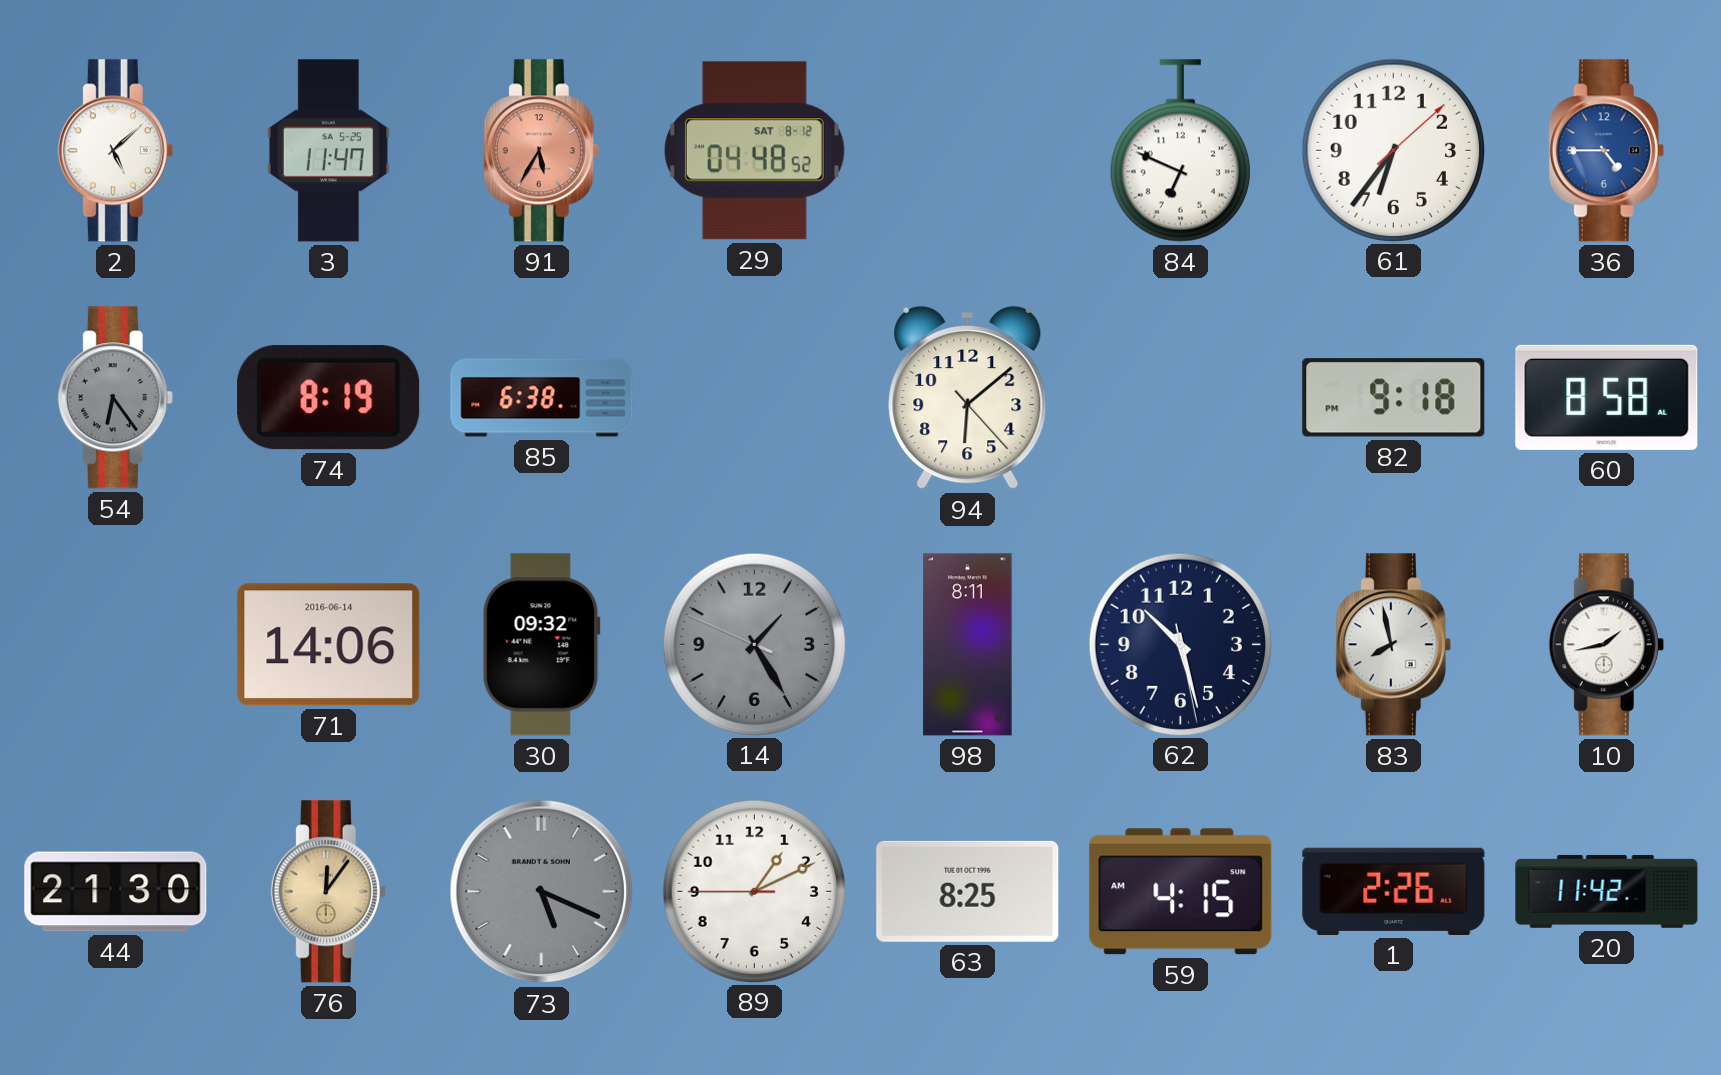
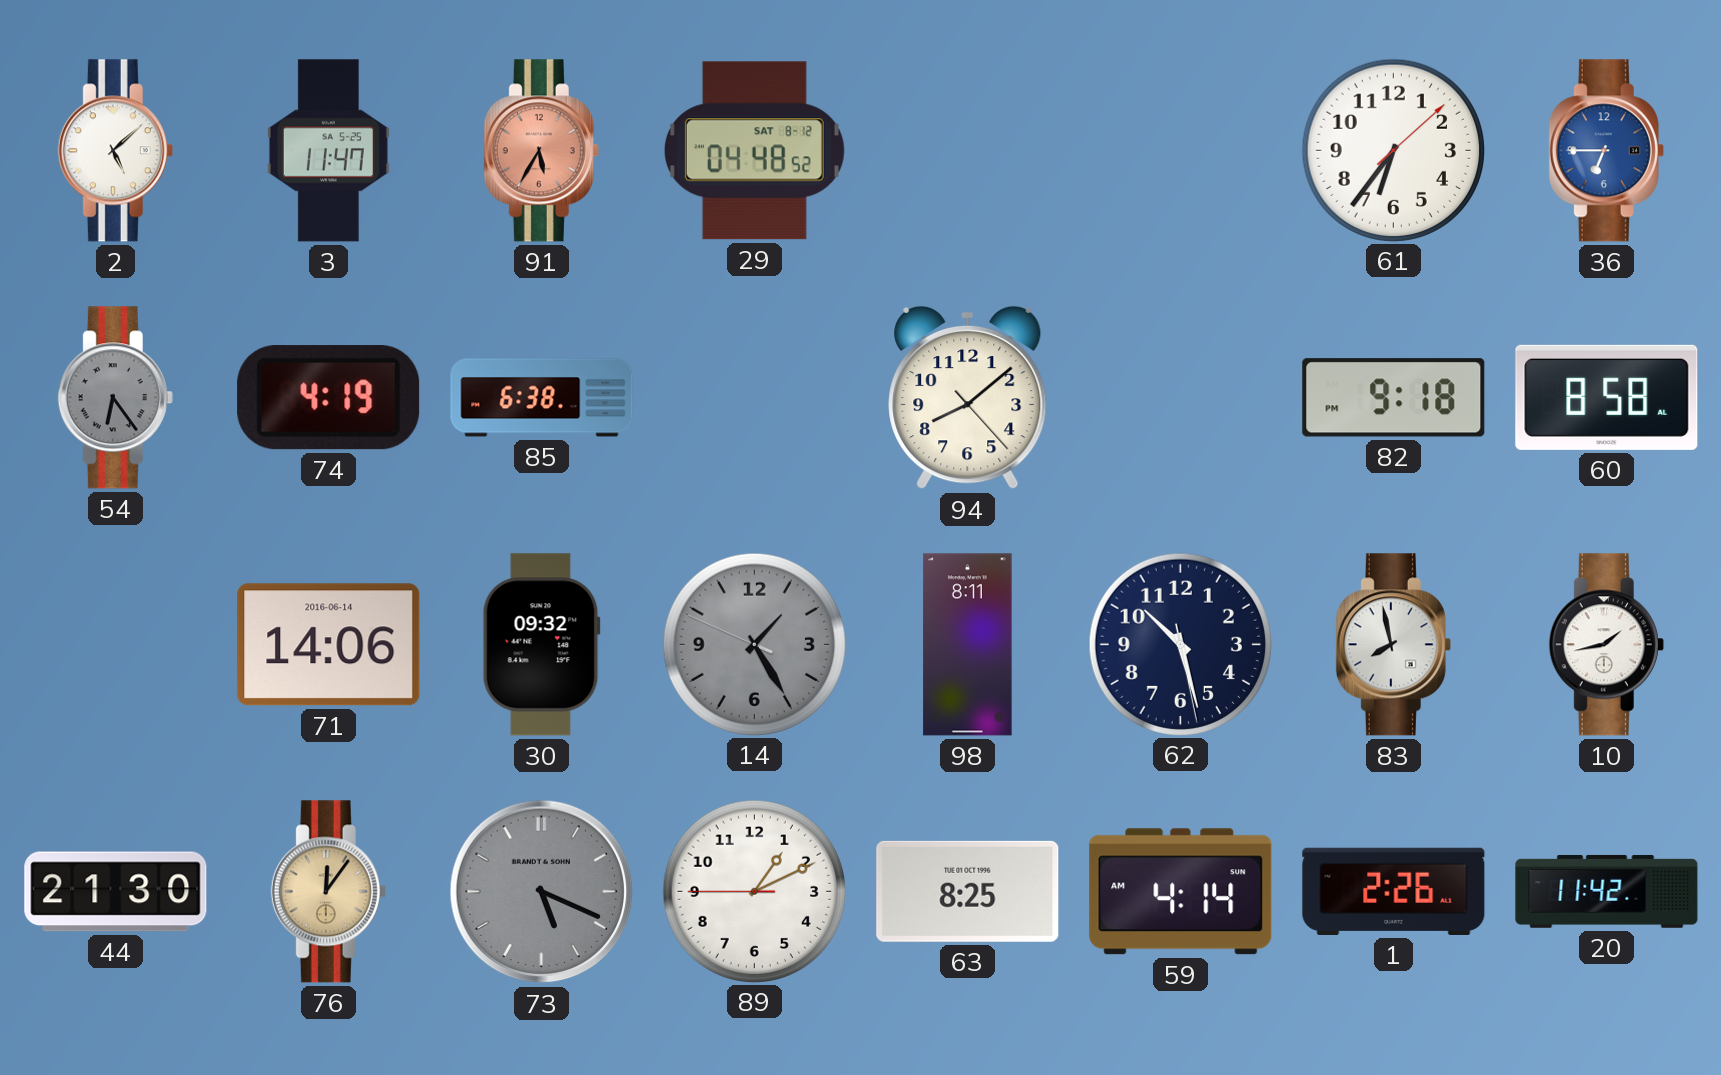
84: 6:49 -> none (1180, 151)
36: 4:45 -> 6:45 (1606, 151)
74: 8:19 -> 4:19 (329, 398)
94: 6:08 -> 8:08 (968, 398)
59: 4:15 -> 4:14 (1181, 892)
